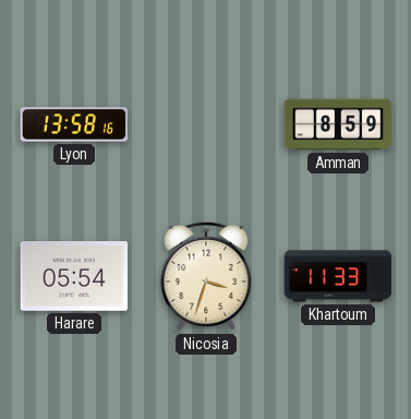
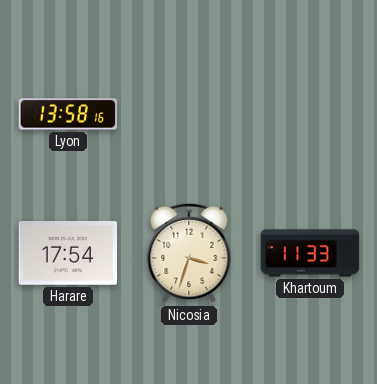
Amman: 8:59 -> none (338, 124)
Harare: 05:54 -> 17:54 (68, 254)
